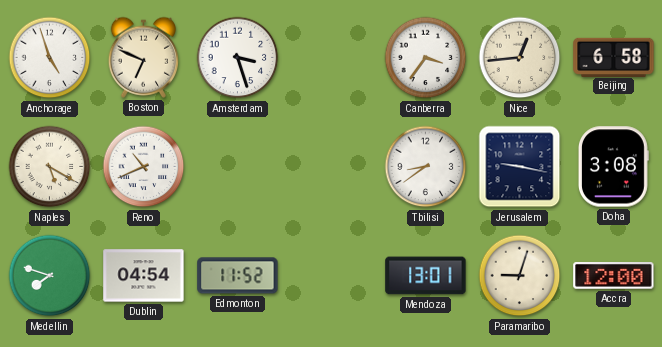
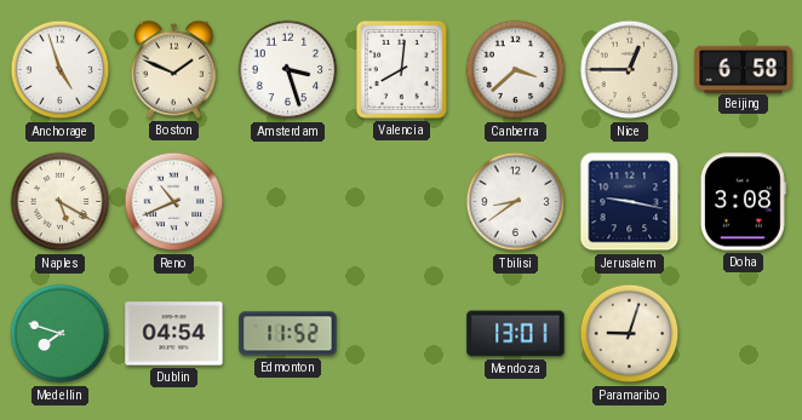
Boston: 6:49 -> 1:49 (174, 69)
Valencia: none -> 8:01 (401, 69)
Canberra: 3:36 -> 3:38 (516, 70)
Nice: 12:44 -> 12:45 (630, 70)
Accra: 12:00 -> none (614, 276)
